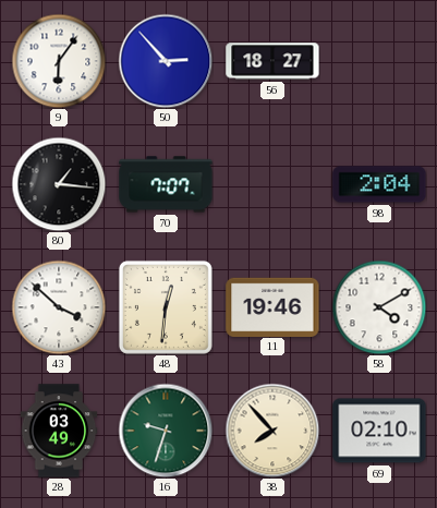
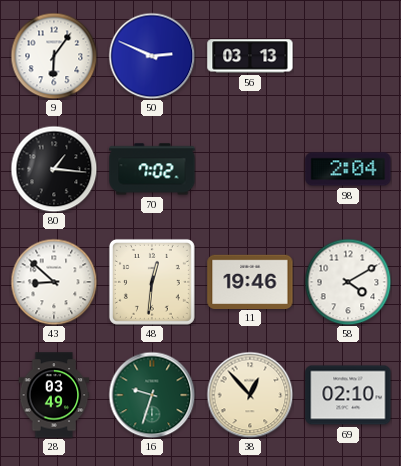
50: 2:53 -> 2:49 (152, 56)
56: 18:27 -> 03:13 (250, 56)
70: 7:07 -> 7:02 (152, 169)
43: 3:52 -> 8:52 (54, 282)
38: 7:53 -> 12:53 (250, 395)
